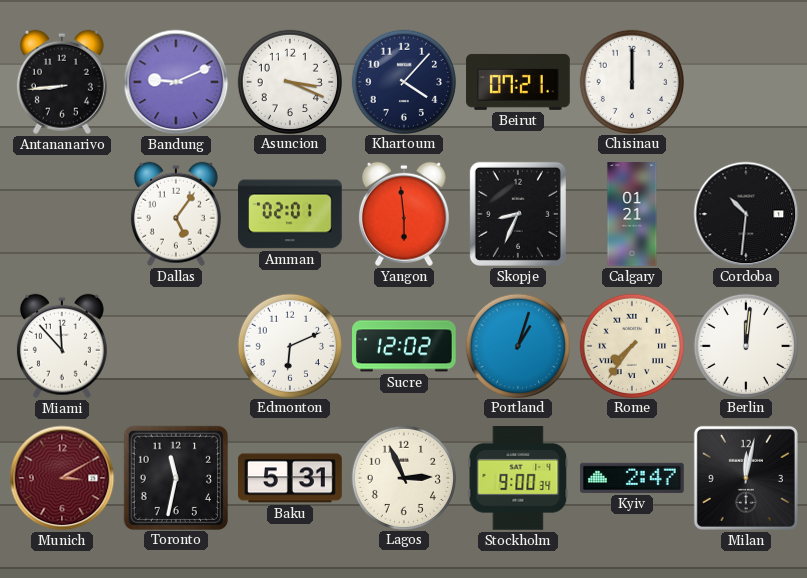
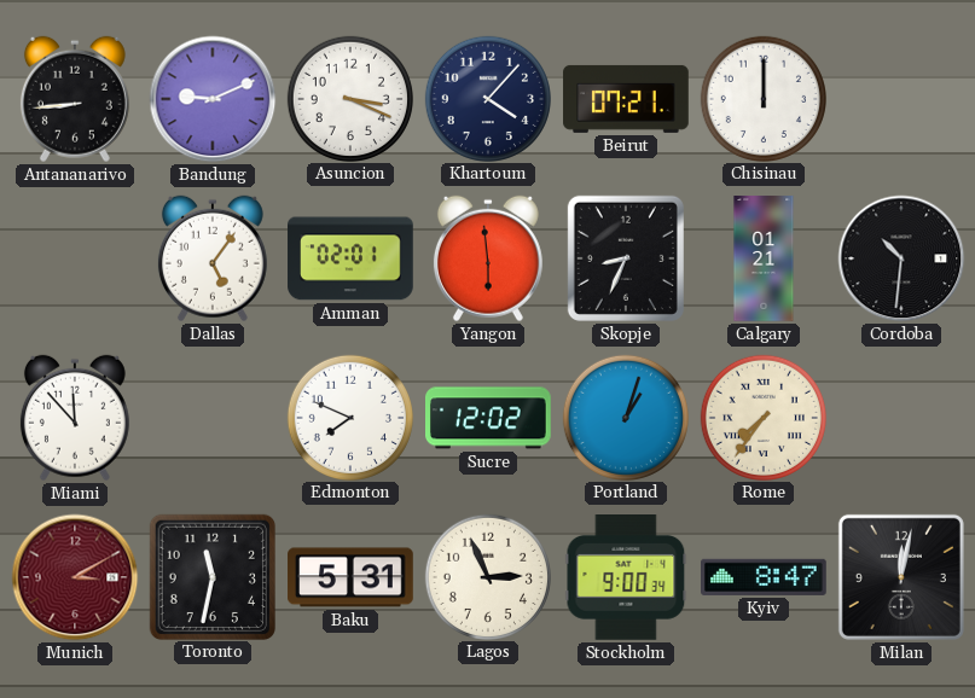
Edmonton: 6:11 -> 7:49 (349, 417)
Berlin: 12:01 -> none (745, 345)
Kyiv: 2:47 -> 8:47 (765, 577)
